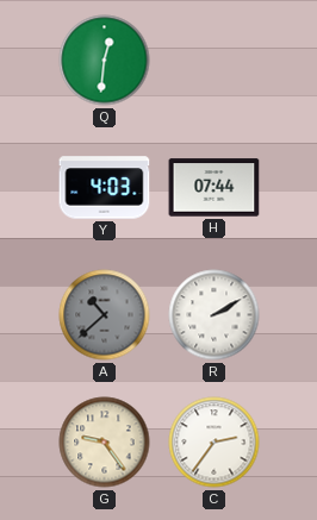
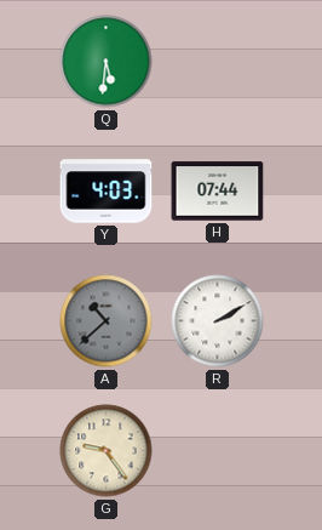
Q: 12:31 -> 5:31 (107, 62)
C: 2:36 -> none (215, 443)
